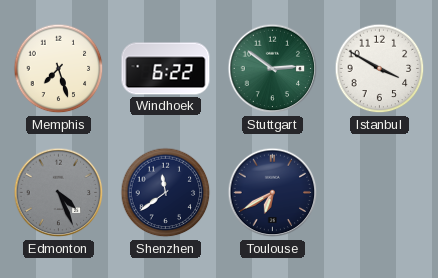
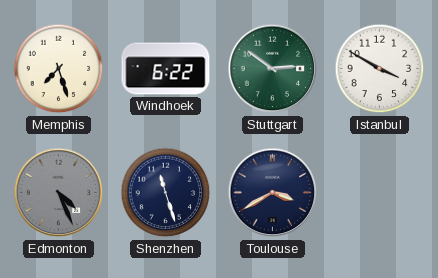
Shenzhen: 11:39 -> 11:27 (166, 193)
Toulouse: 6:40 -> 3:40 (273, 193)
